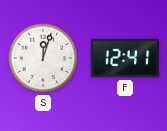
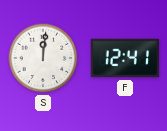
S: 12:03 -> 12:01 (43, 58)
